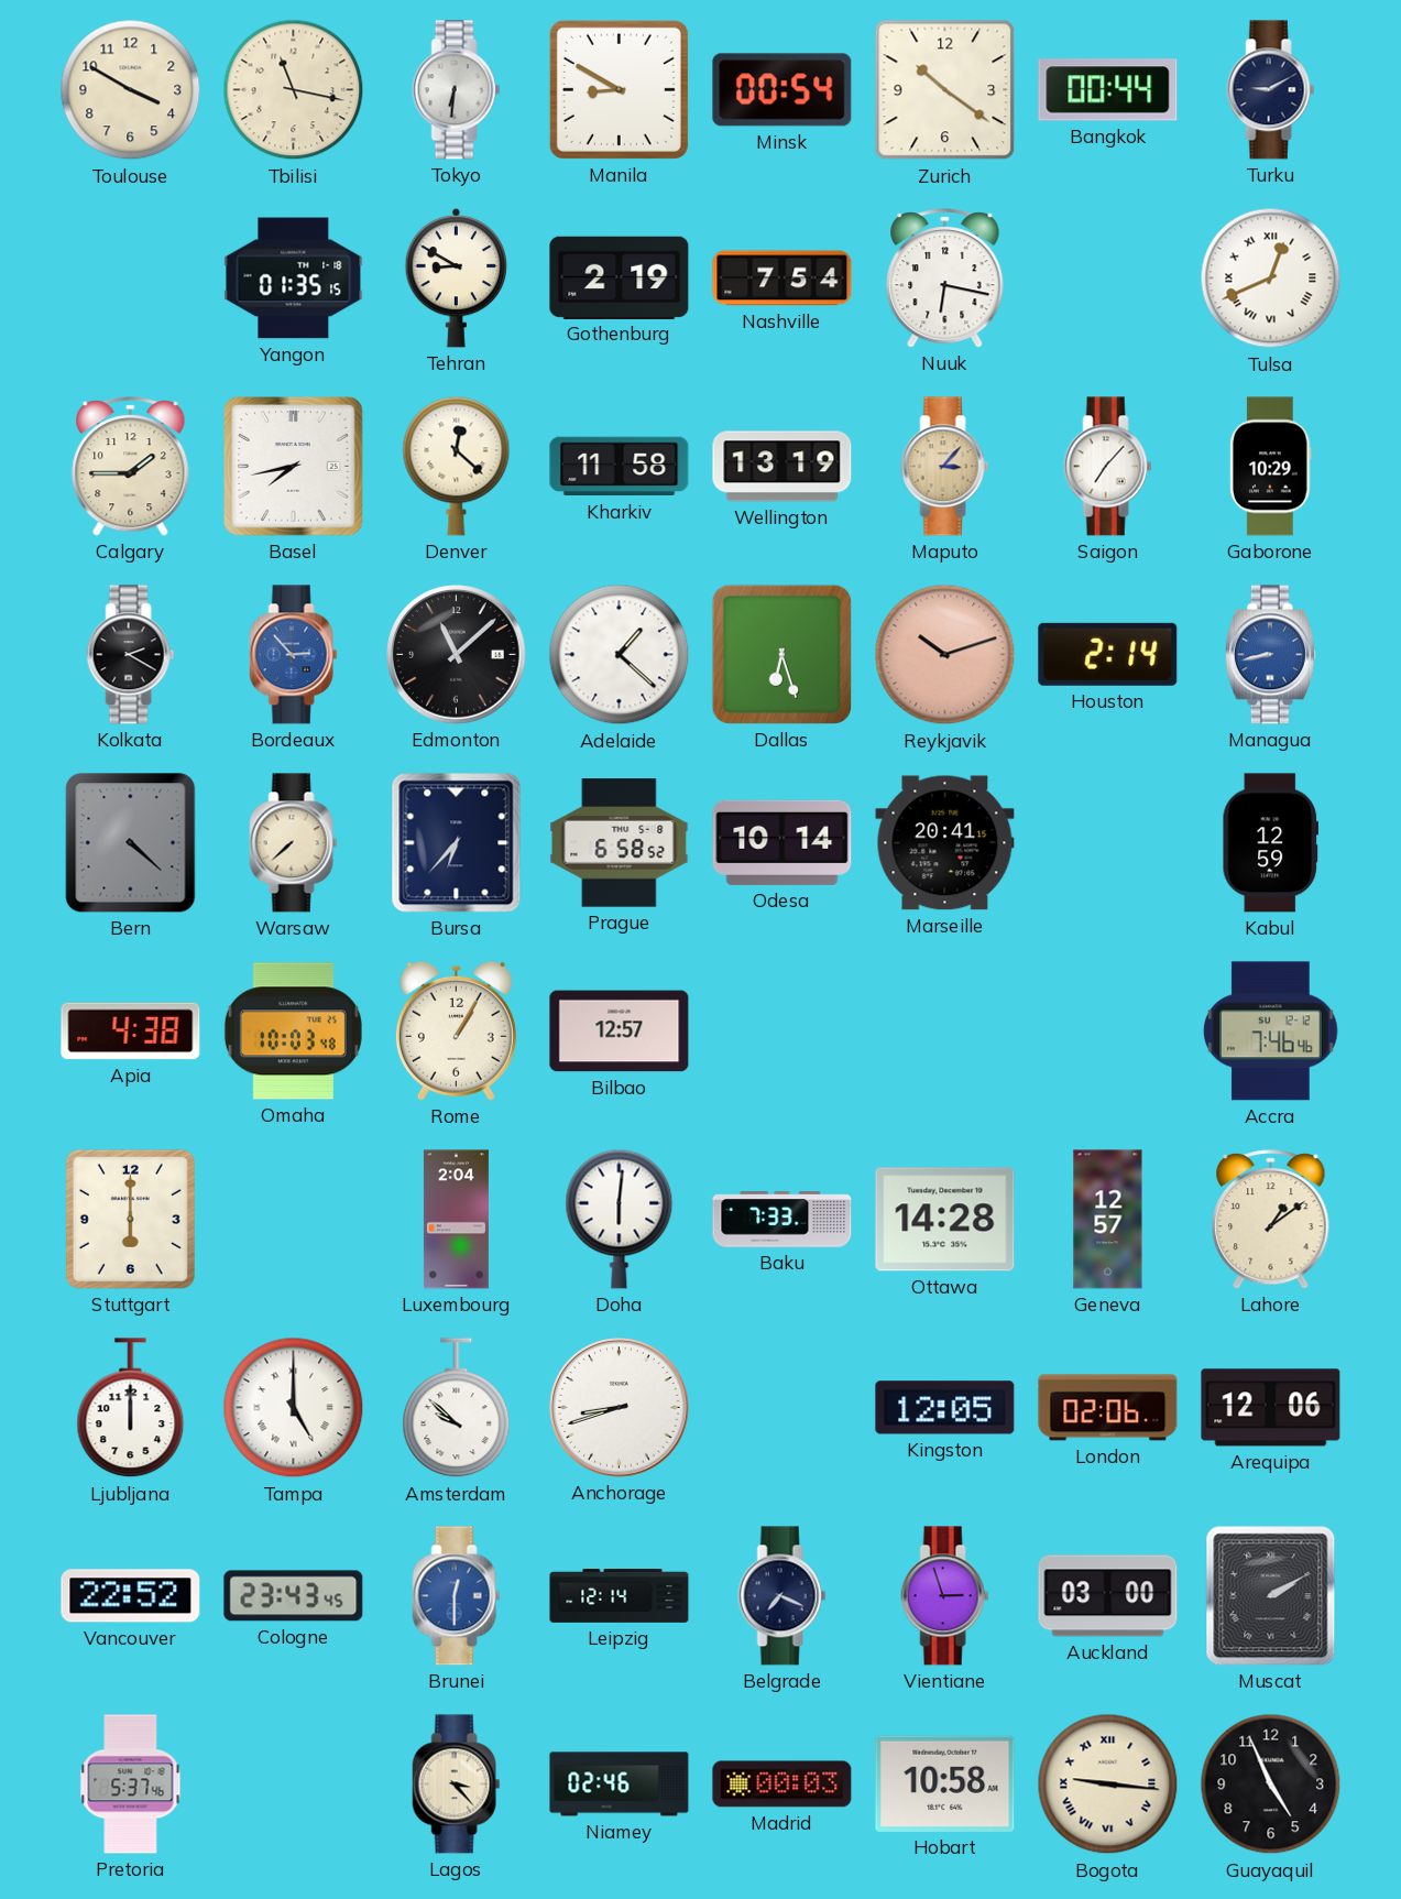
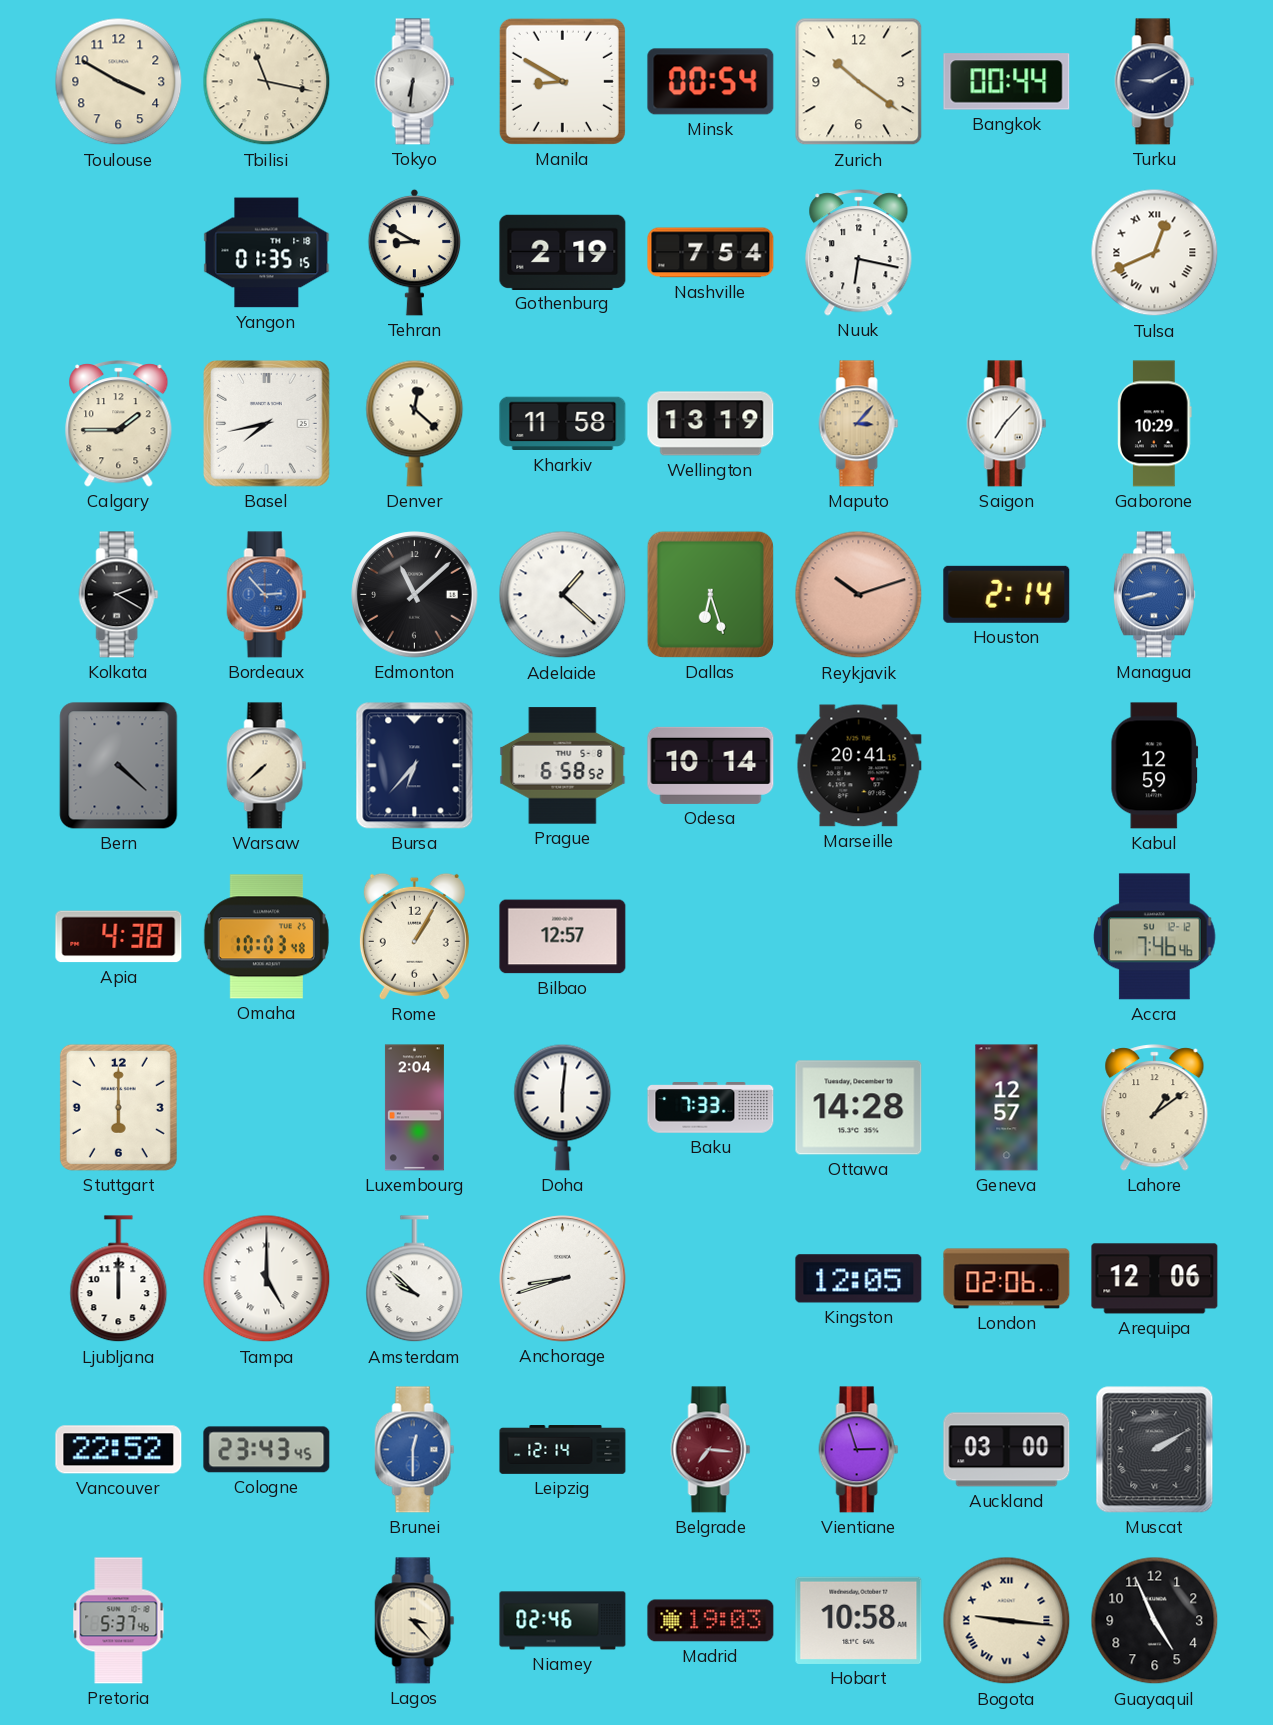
Belgrade: 7:19 -> 7:16 (711, 1450)
Belgrade dial: navy -> burgundy (711, 1450)
Madrid: 00:03 -> 19:03 (711, 1621)
